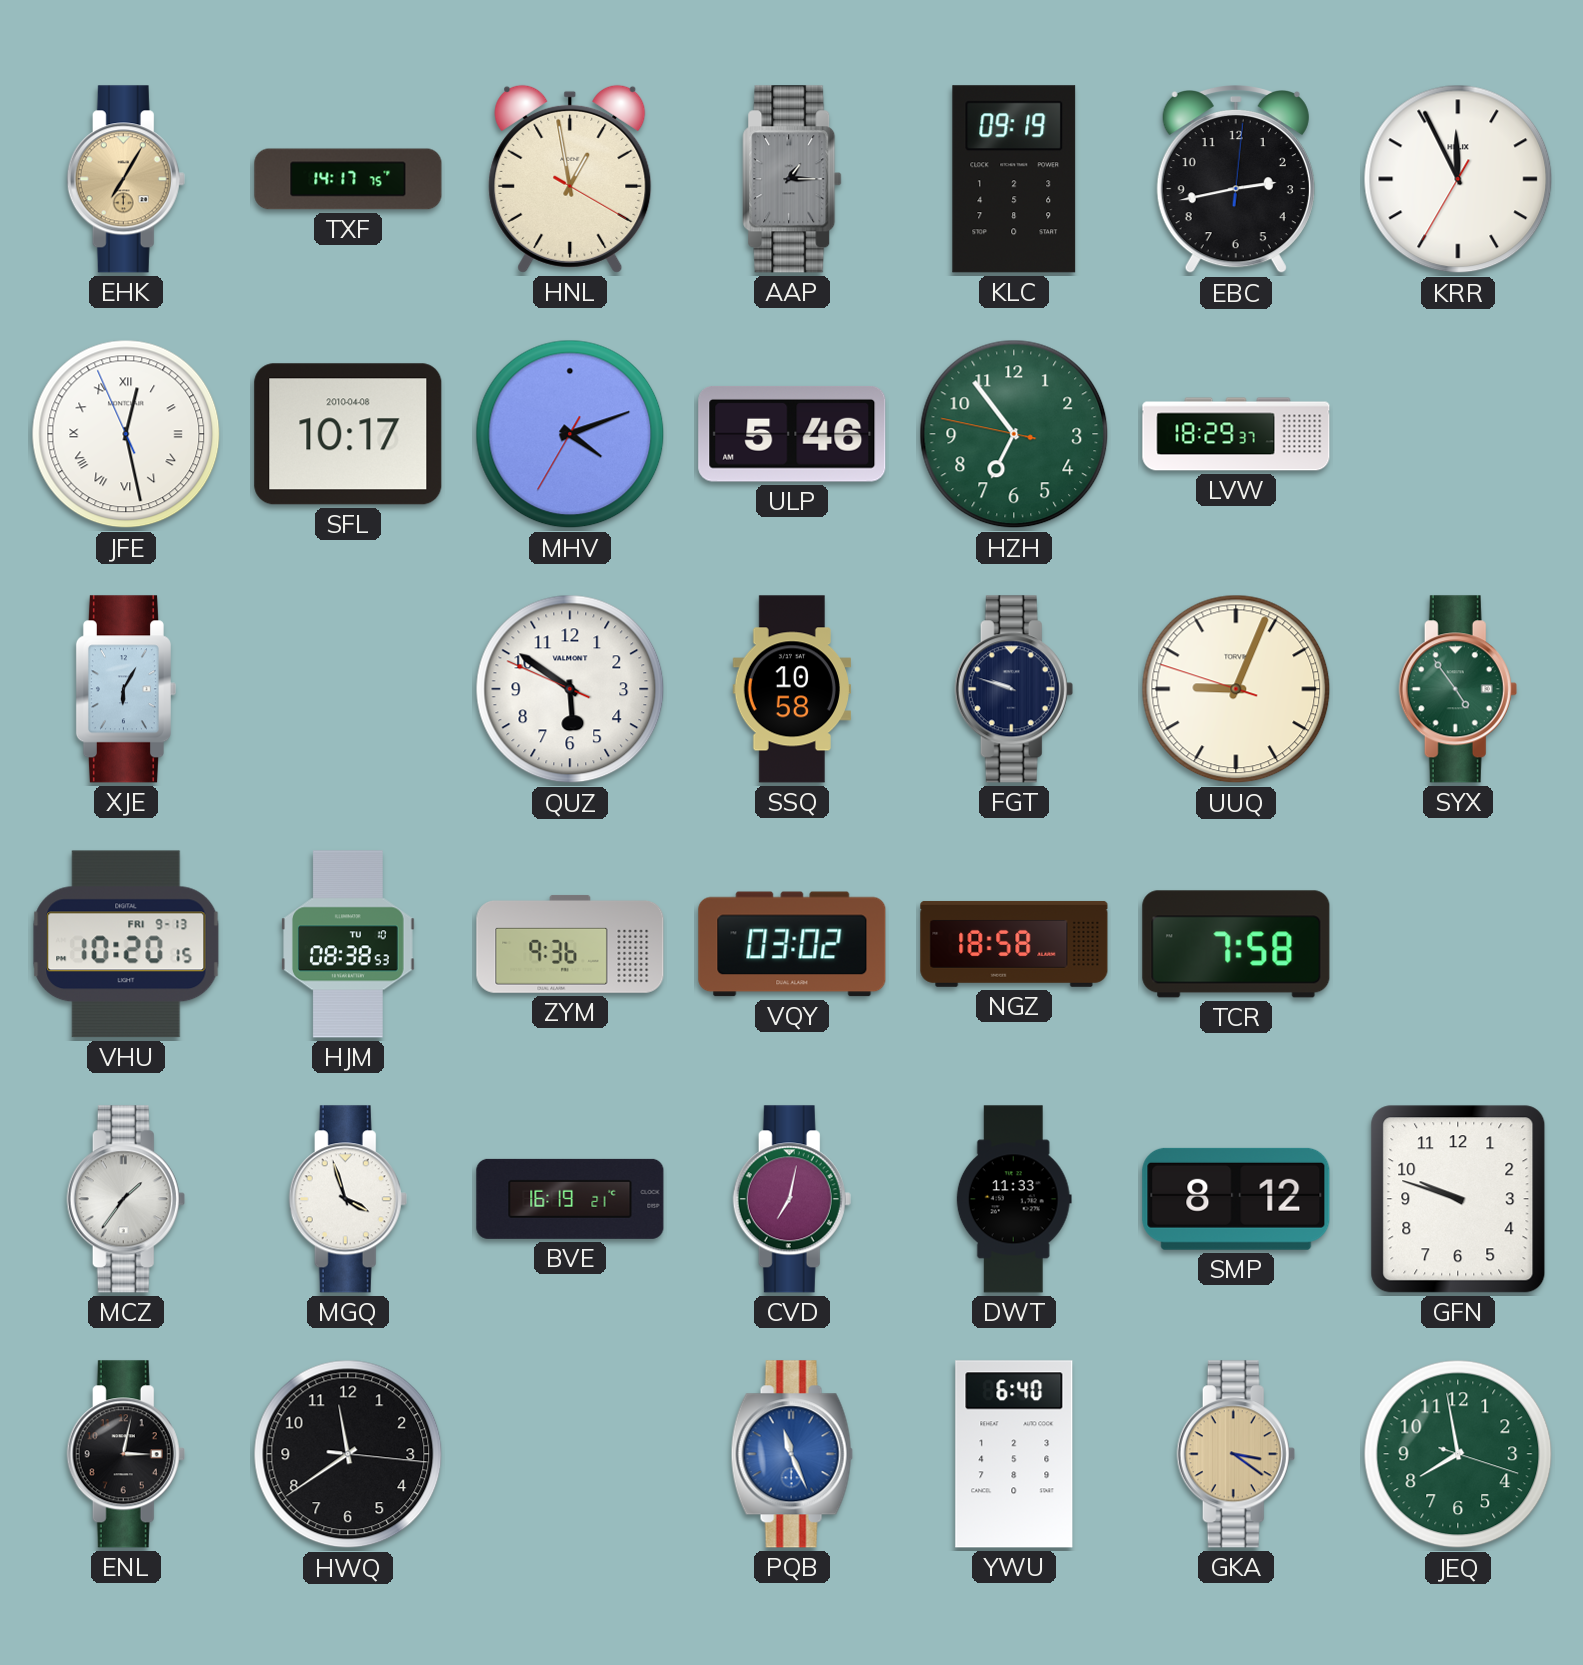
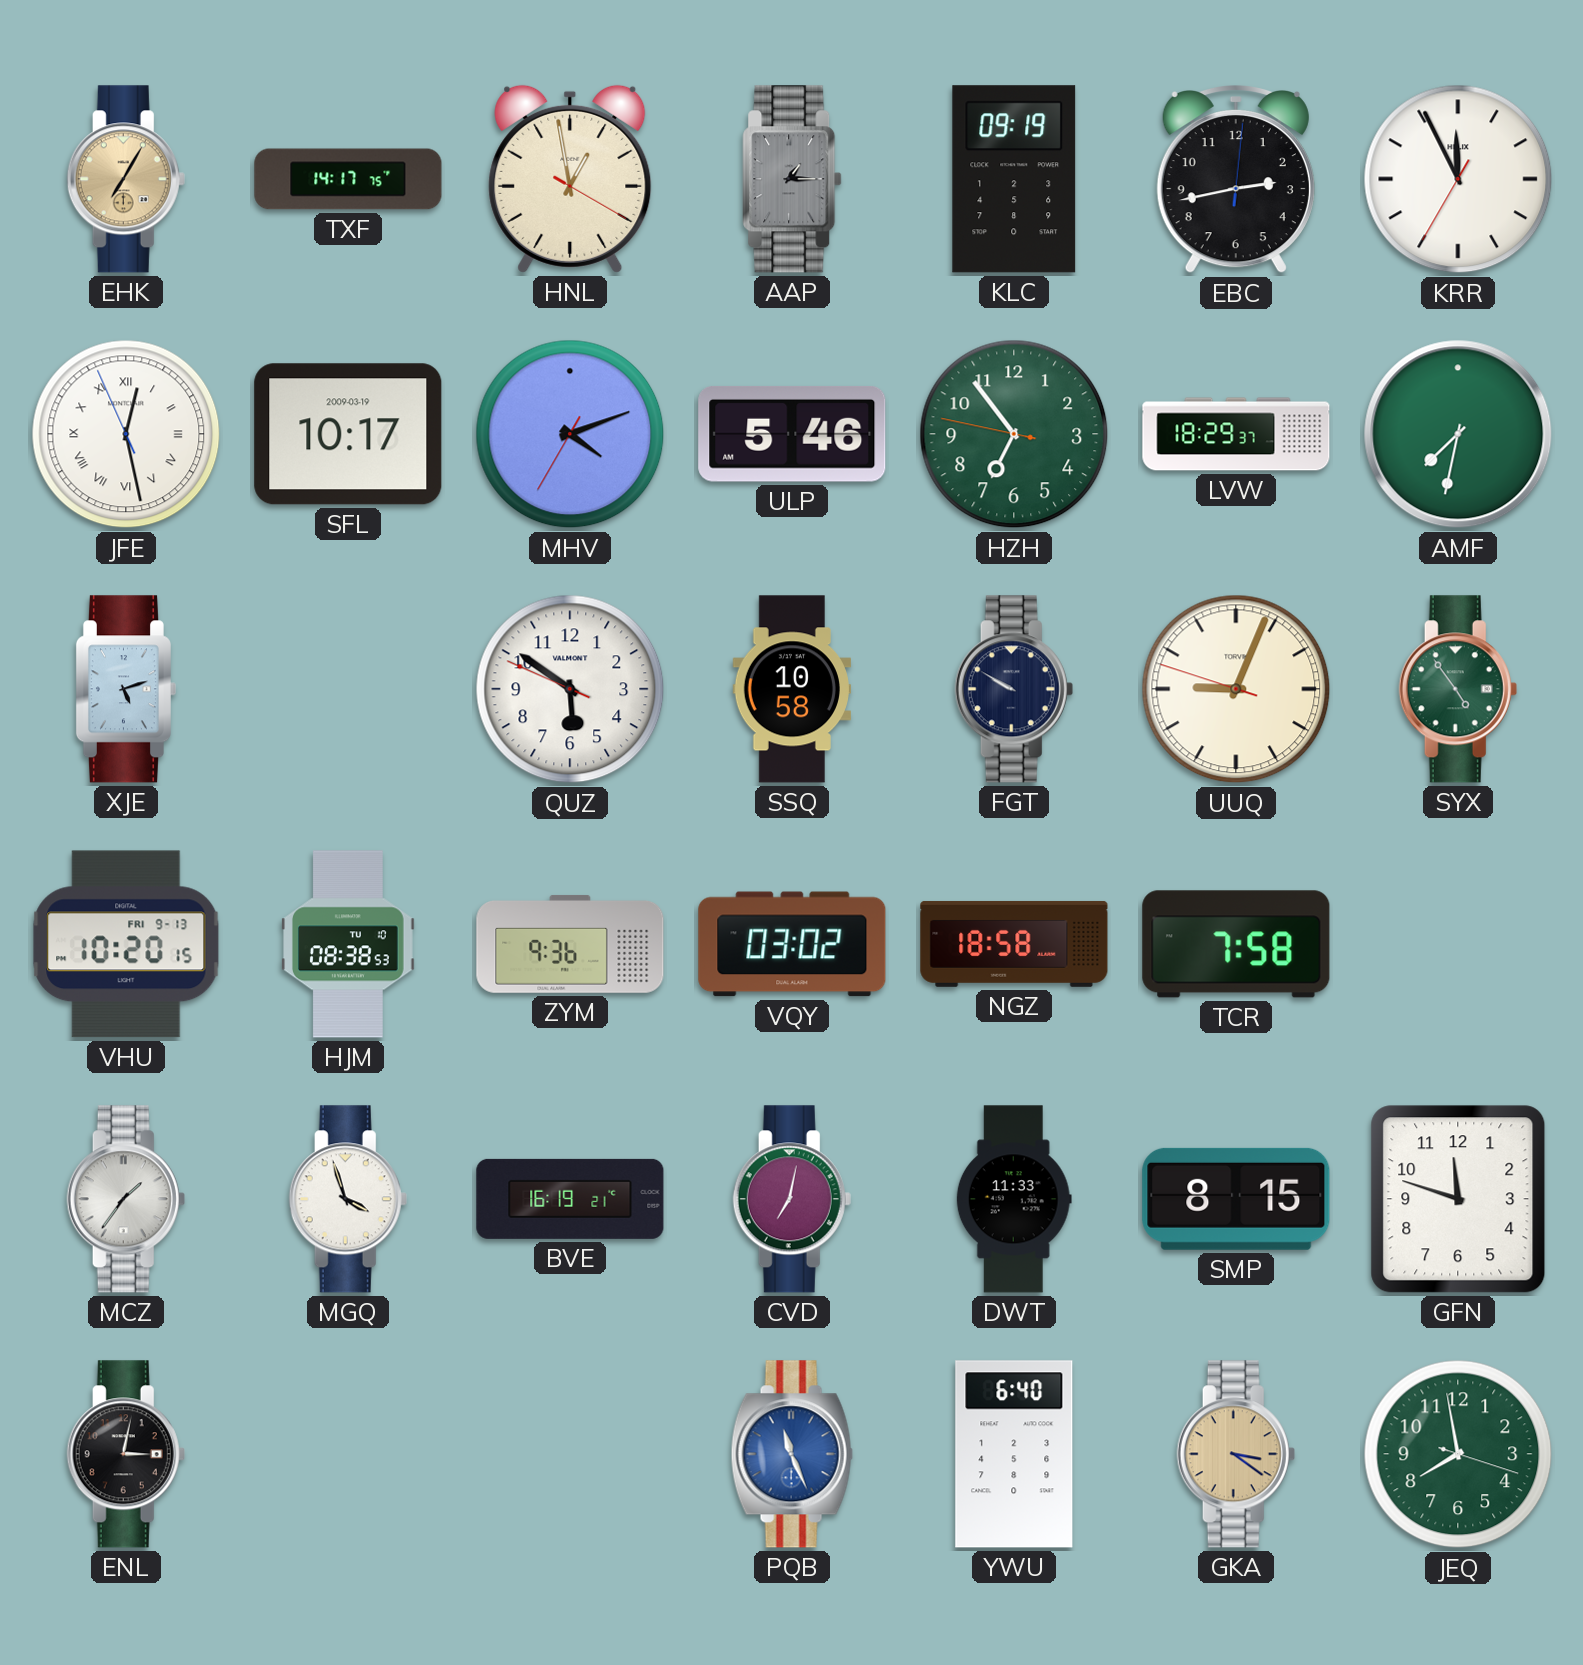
SFL date: 2010-04-08 -> 2009-03-19 (348, 434)
AMF: none -> 7:32 (1458, 434)
XJE: 6:05 -> 5:12 (126, 689)
FGT: 9:48 -> 9:50 (1014, 689)
SMP: 8:12 -> 8:15 (1236, 1199)
GFN: 9:48 -> 11:48 (1458, 1199)
HWQ: 11:39 -> none (348, 1454)
